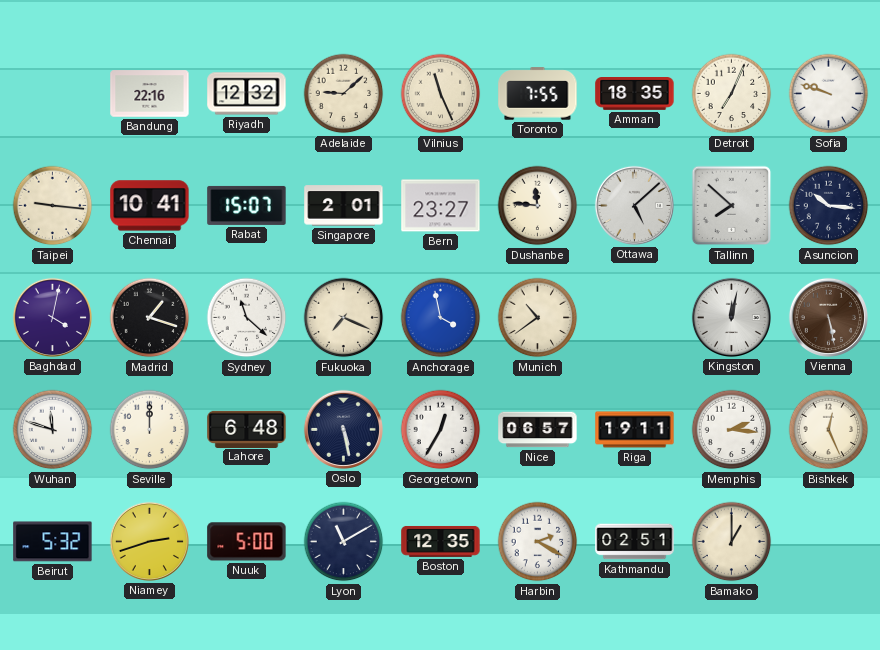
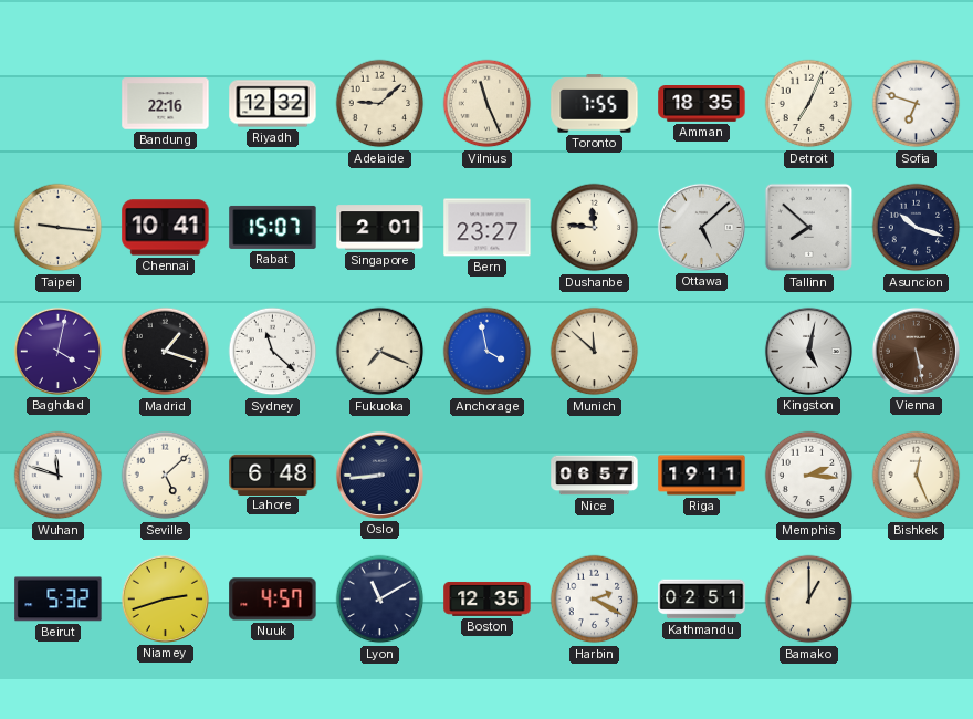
Sofia: 9:48 -> 6:48 (917, 104)
Asuncion: 10:16 -> 10:18 (917, 228)
Munich: 10:39 -> 11:52 (595, 352)
Kingston: 12:02 -> 5:02 (808, 351)
Seville: 12:00 -> 5:08 (166, 476)
Oslo: 5:28 -> 8:44 (379, 475)
Georgetown: 12:35 -> none (441, 430)
Nuuk: 5:00 -> 4:57 (273, 600)
